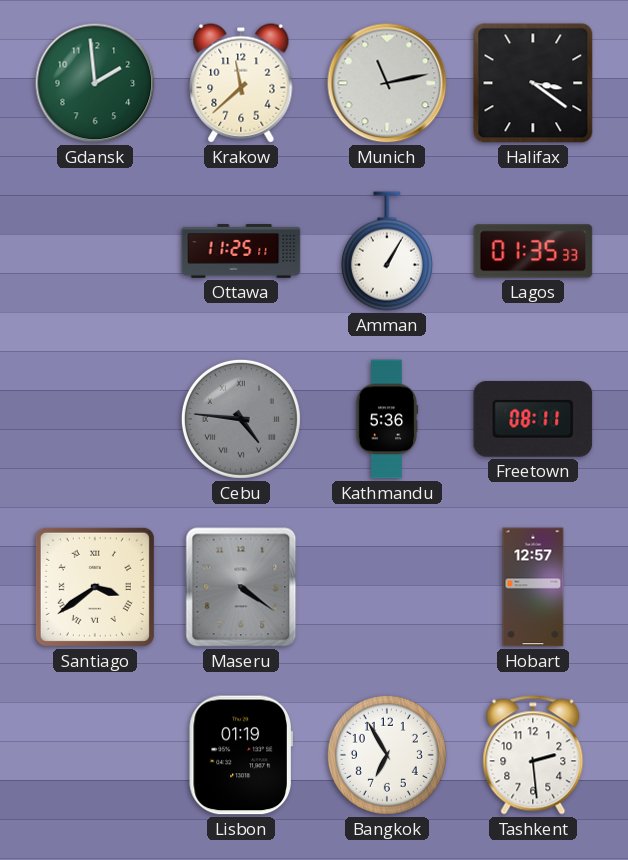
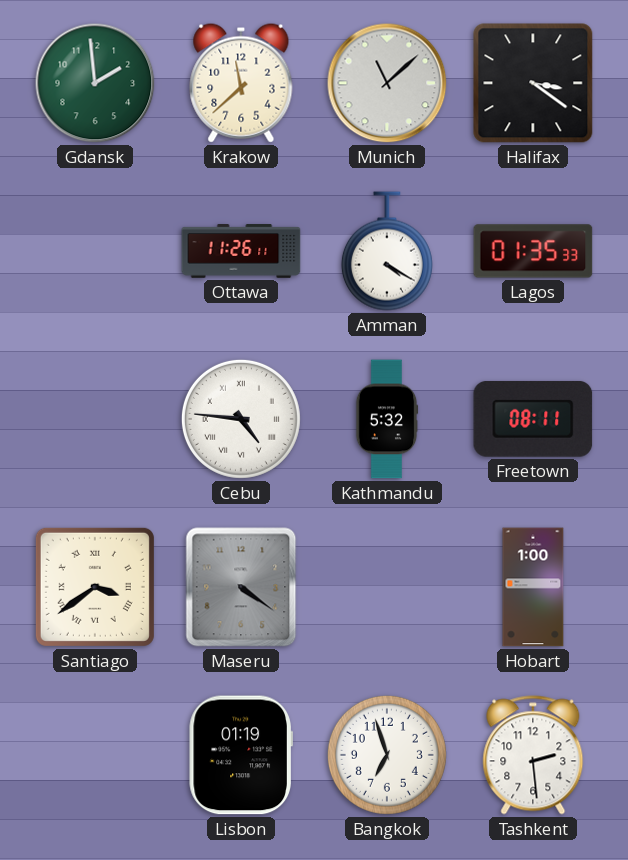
Munich: 11:13 -> 11:08 (387, 83)
Ottawa: 11:25 -> 11:26 (241, 251)
Amman: 1:05 -> 4:20 (387, 251)
Cebu dial: grey -> white (241, 419)
Kathmandu: 5:36 -> 5:32 (387, 419)
Hobart: 12:57 -> 1:00 (533, 587)
Bangkok: 6:55 -> 6:57 (387, 755)
